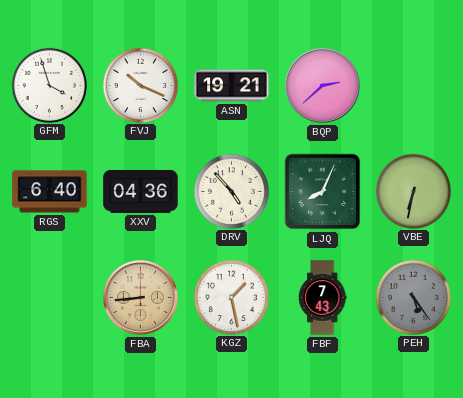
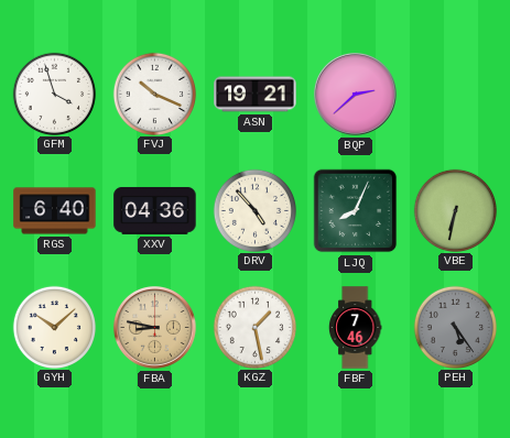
GYH: none -> 10:08 (54, 327)
FBA: 8:44 -> 8:47 (155, 328)
FBF: 7:43 -> 7:46 (355, 328)
